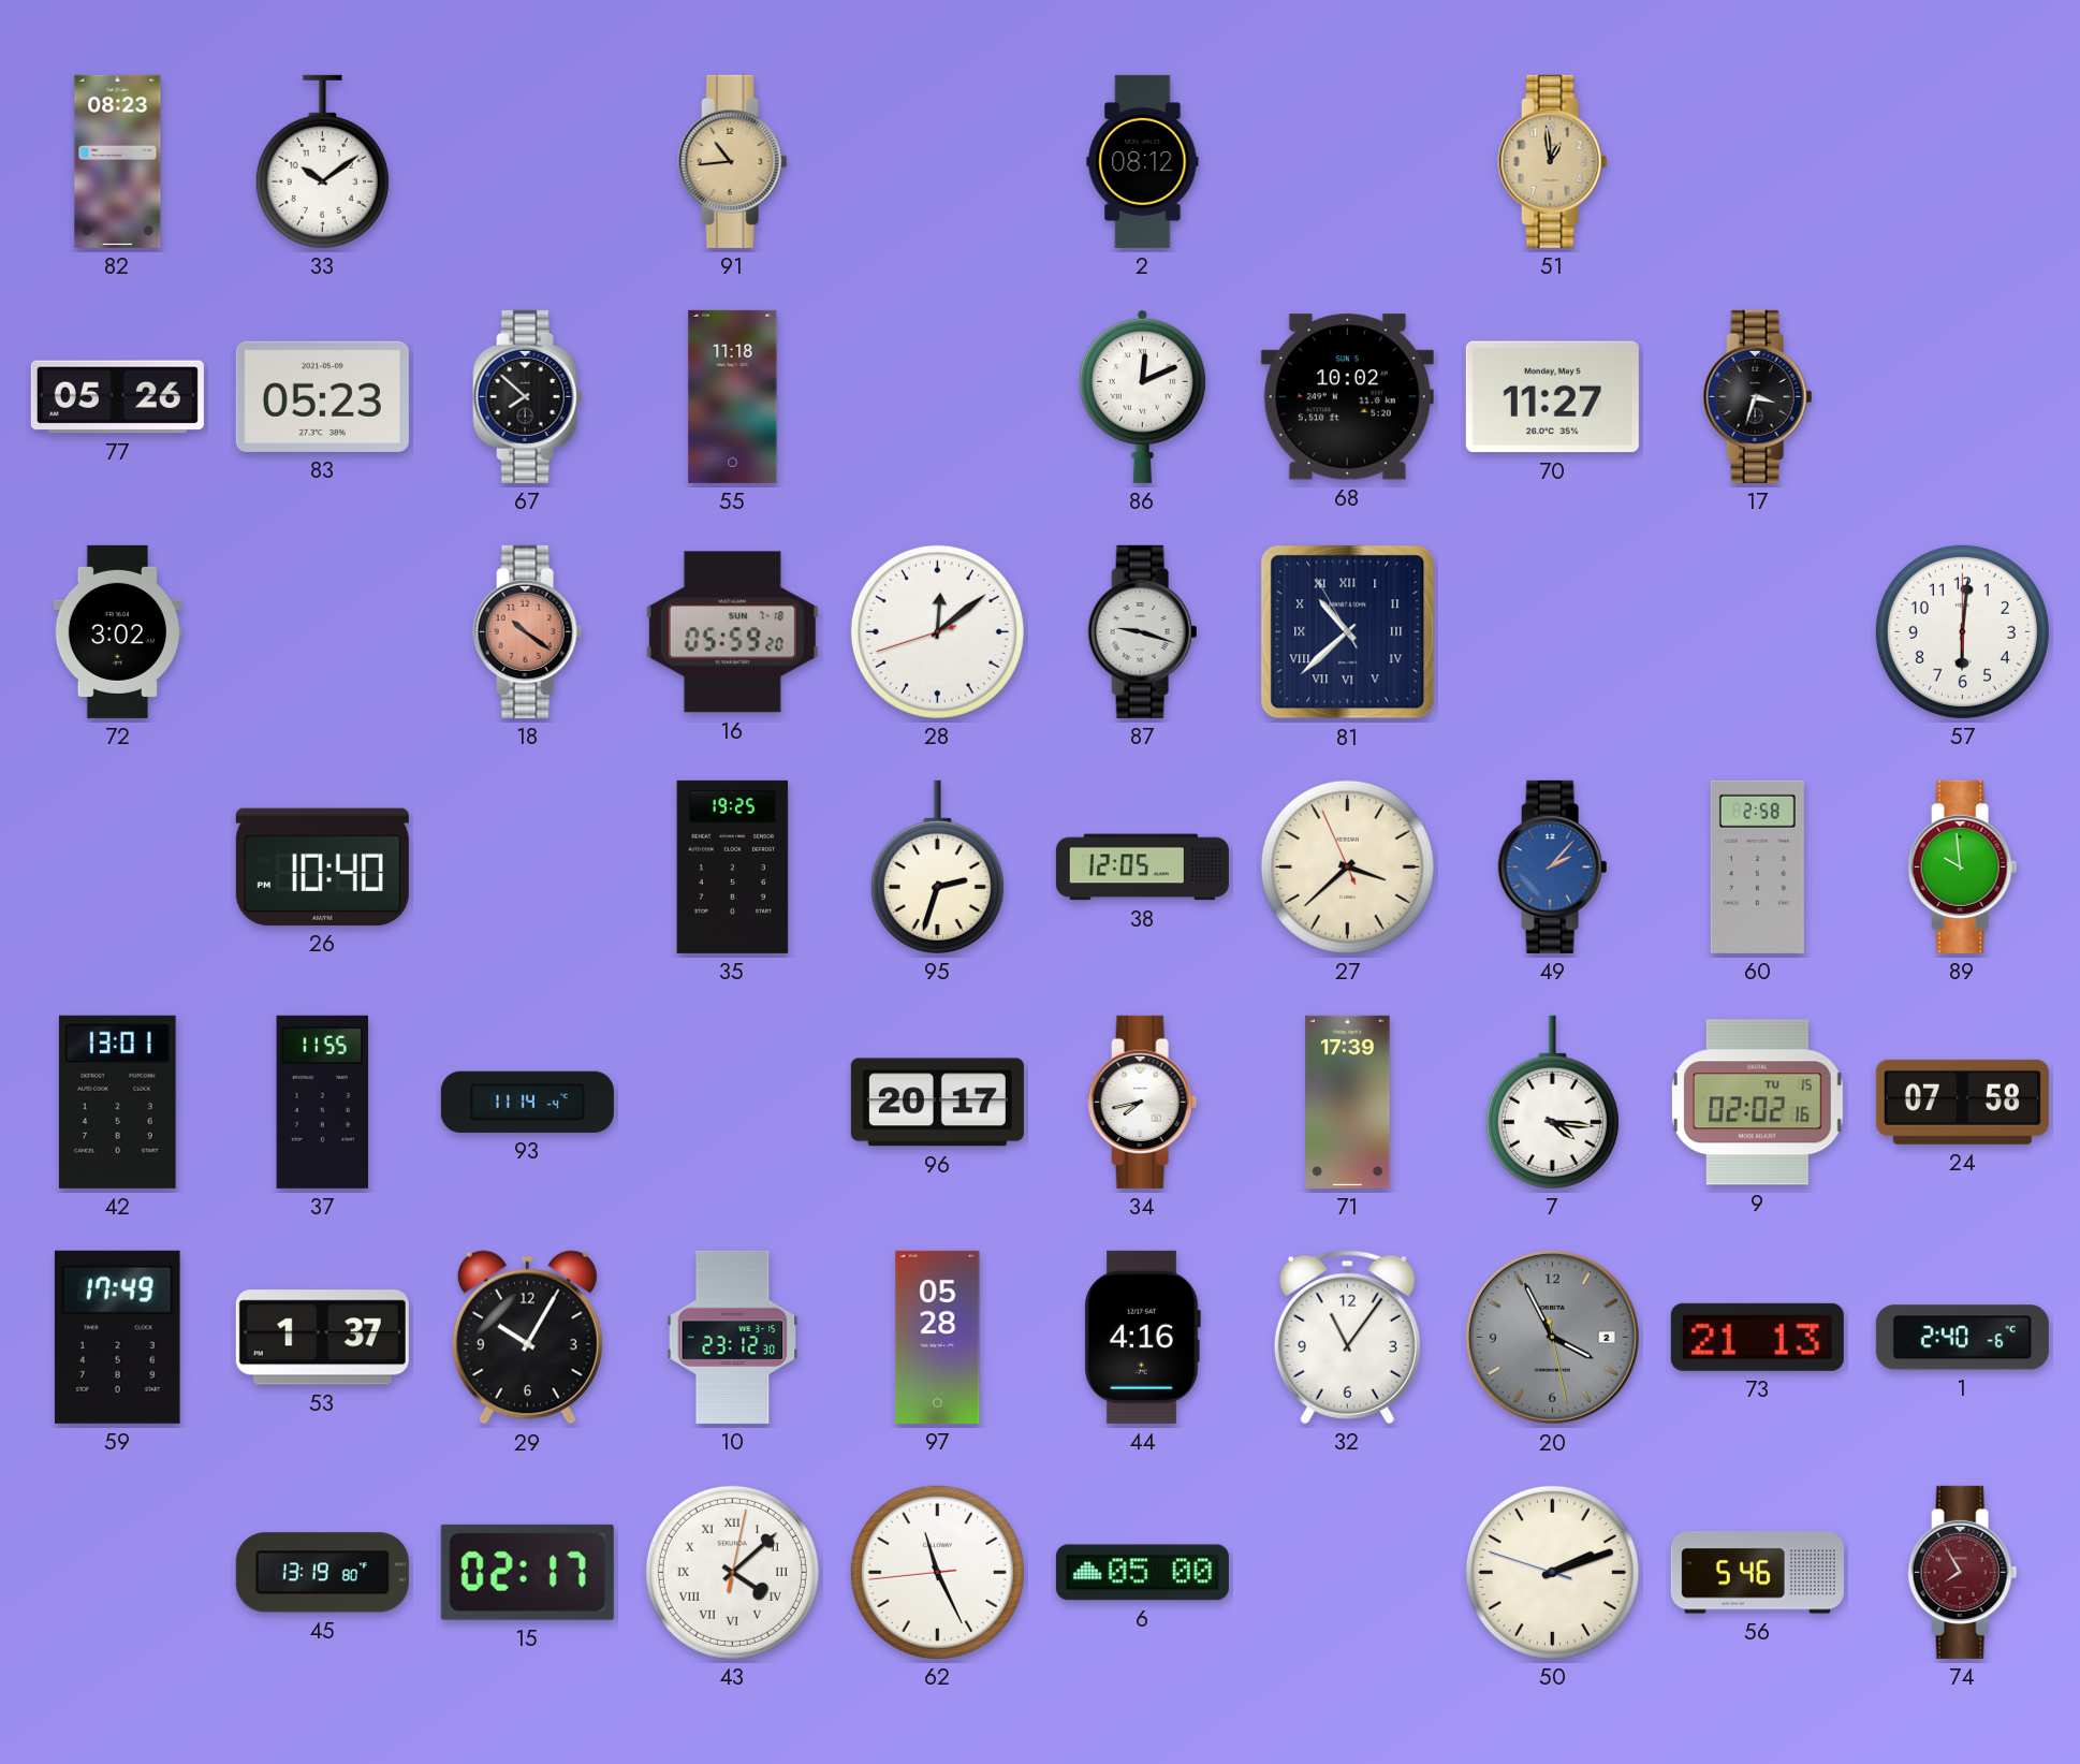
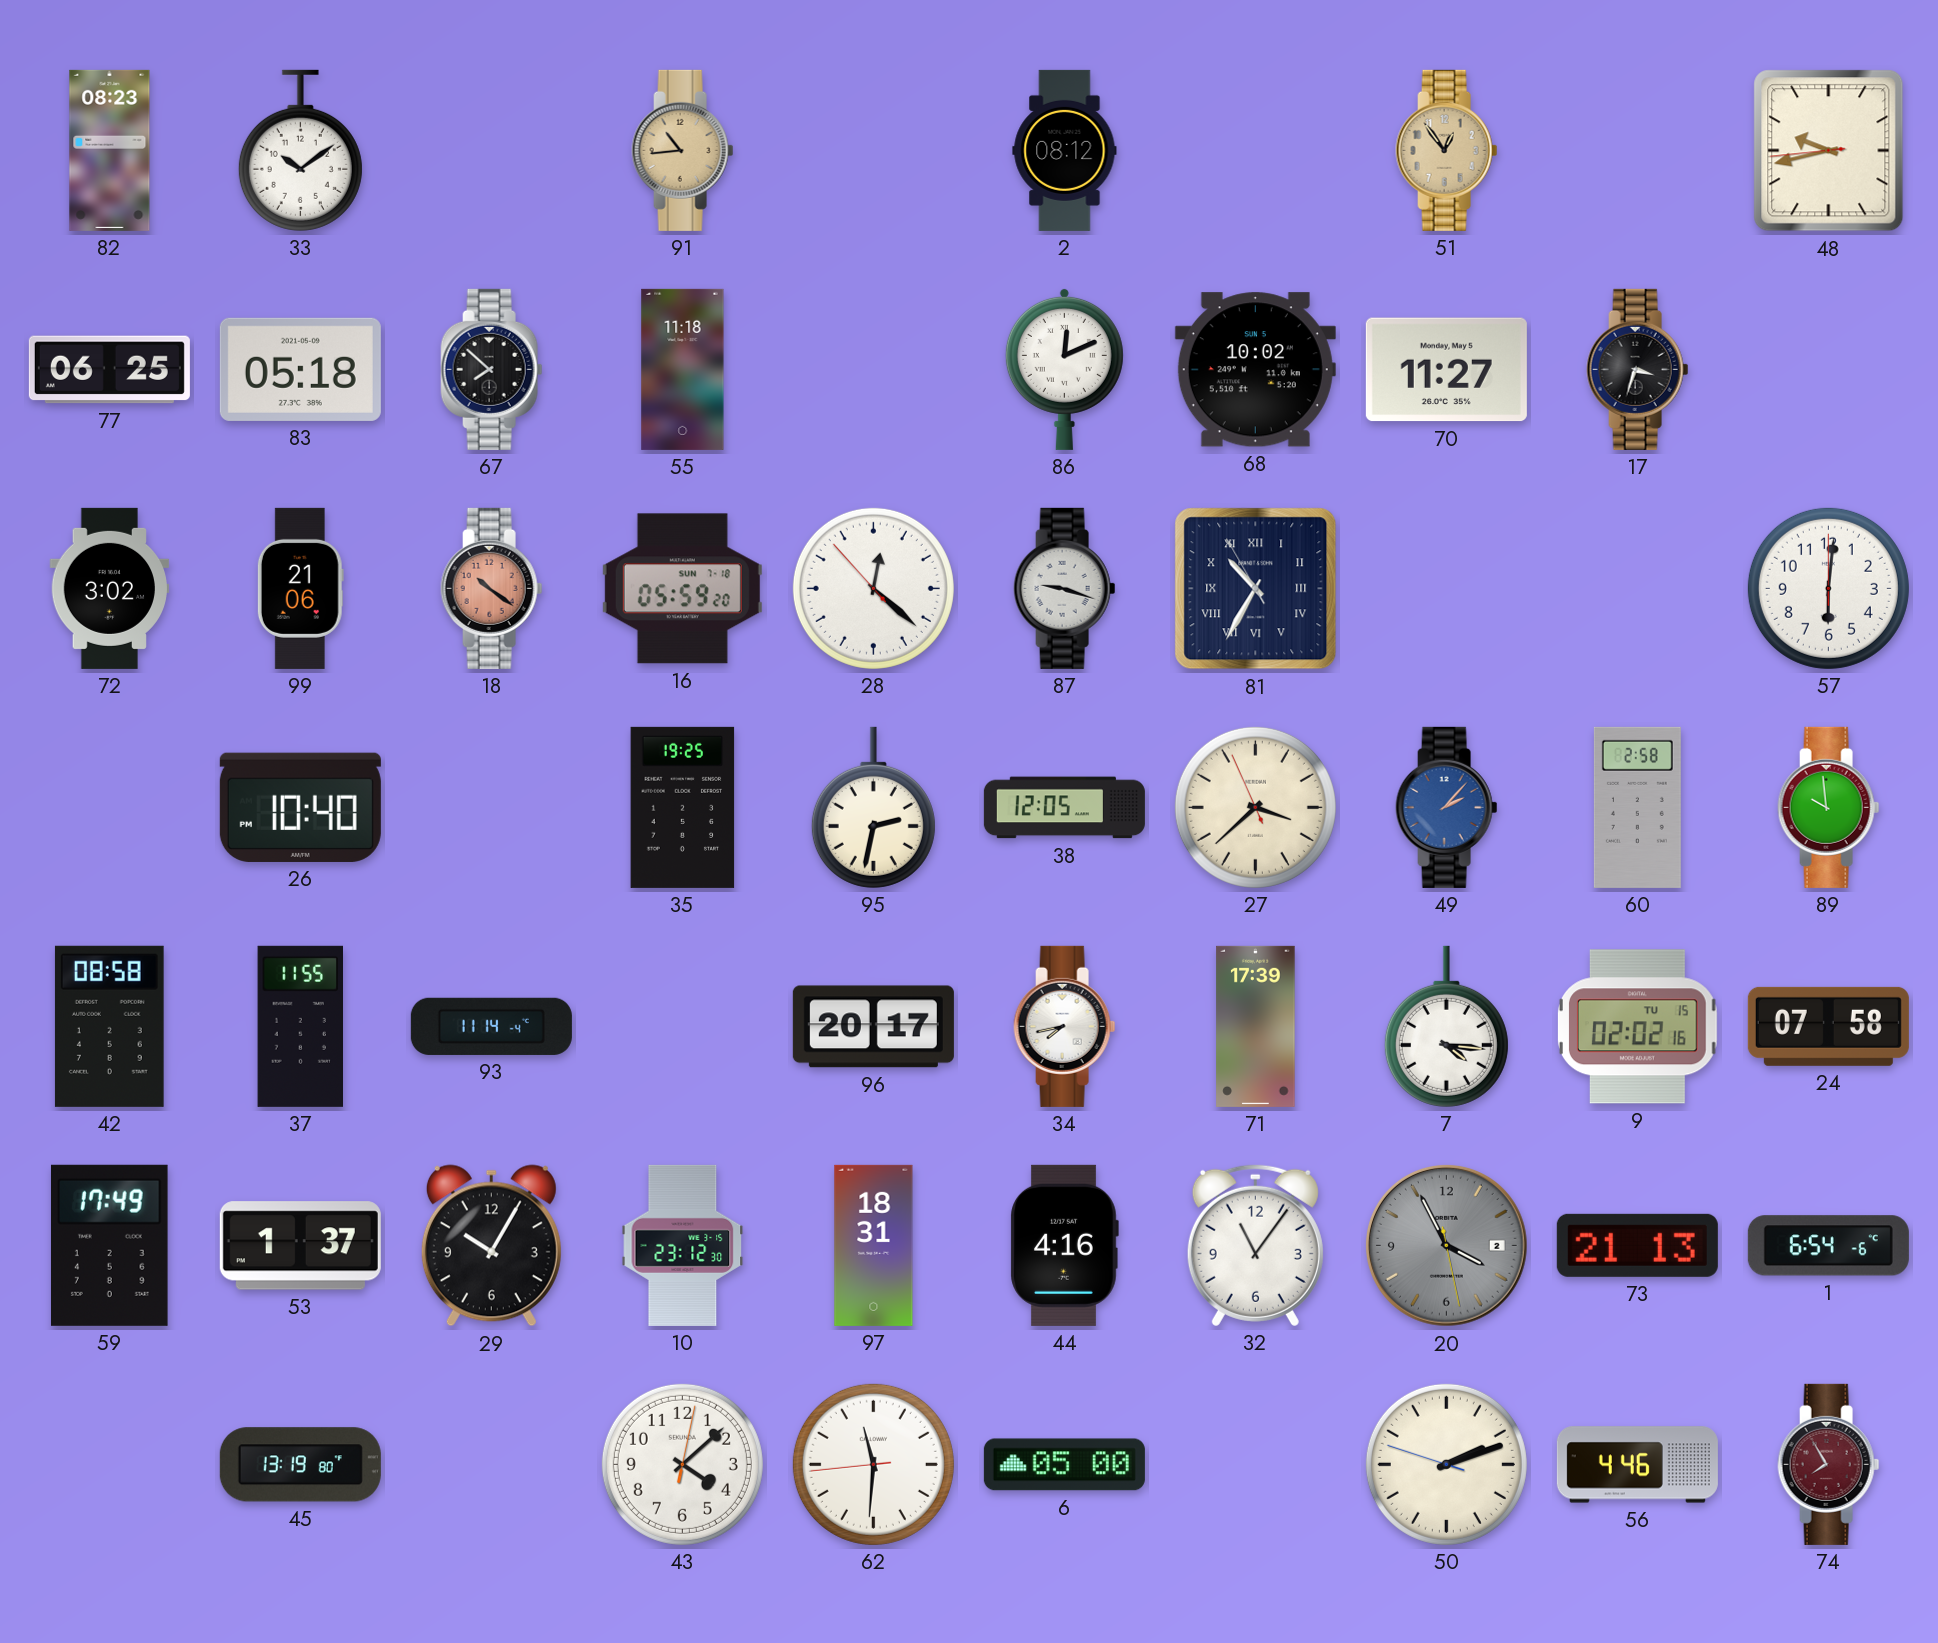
51: 12:59 -> 12:54 (1447, 150)
48: none -> 9:42 (1829, 151)
77: 05:26 -> 06:25 (109, 370)
83: 05:23 -> 05:18 (300, 369)
99: none -> 21:06 (300, 588)
28: 12:08 -> 12:21 (873, 588)
81: 10:37 -> 10:34 (1256, 589)
95: 2:33 -> 2:32 (873, 807)
42: 13:01 -> 08:58 (109, 1026)
97: 05:28 -> 18:31 (874, 1245)
1: 2:40 -> 6:54 (1828, 1246)
15: 02:17 -> none (527, 1572)
43 numerals: Roman -> Arabic (682, 1464)
62: 11:25 -> 11:30 (873, 1464)
56: 5:46 -> 4:46 (1637, 1465)
